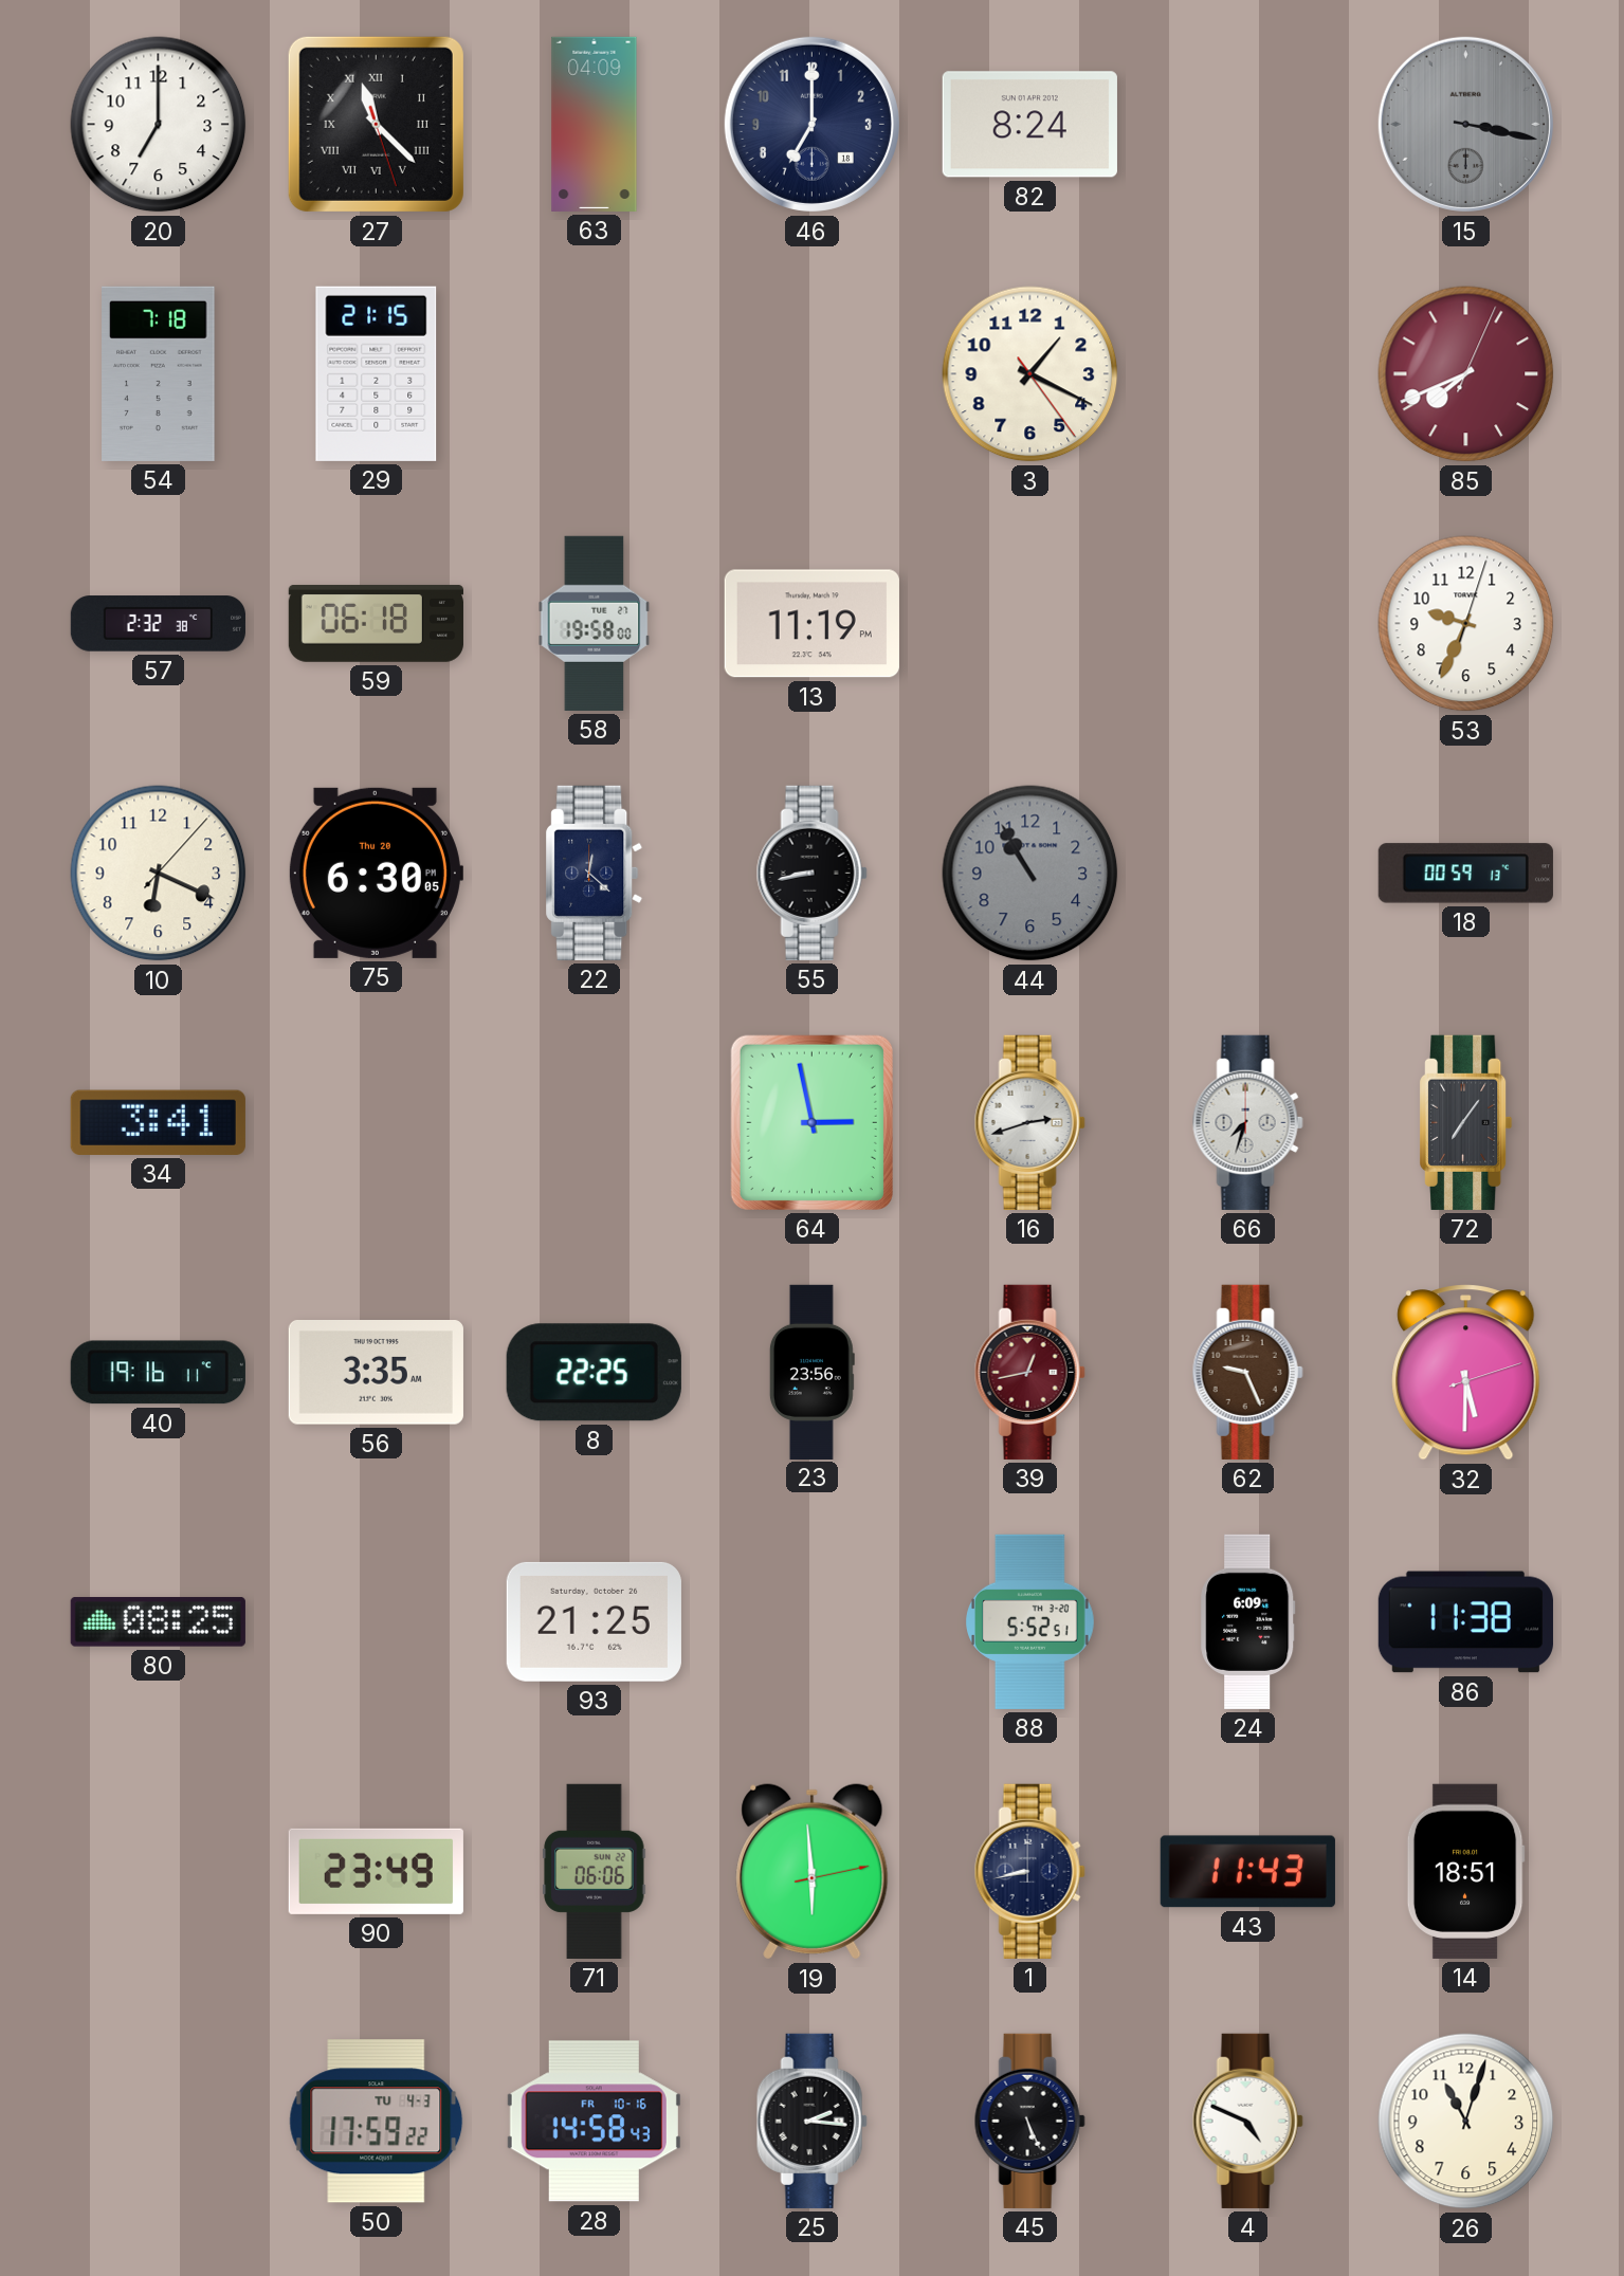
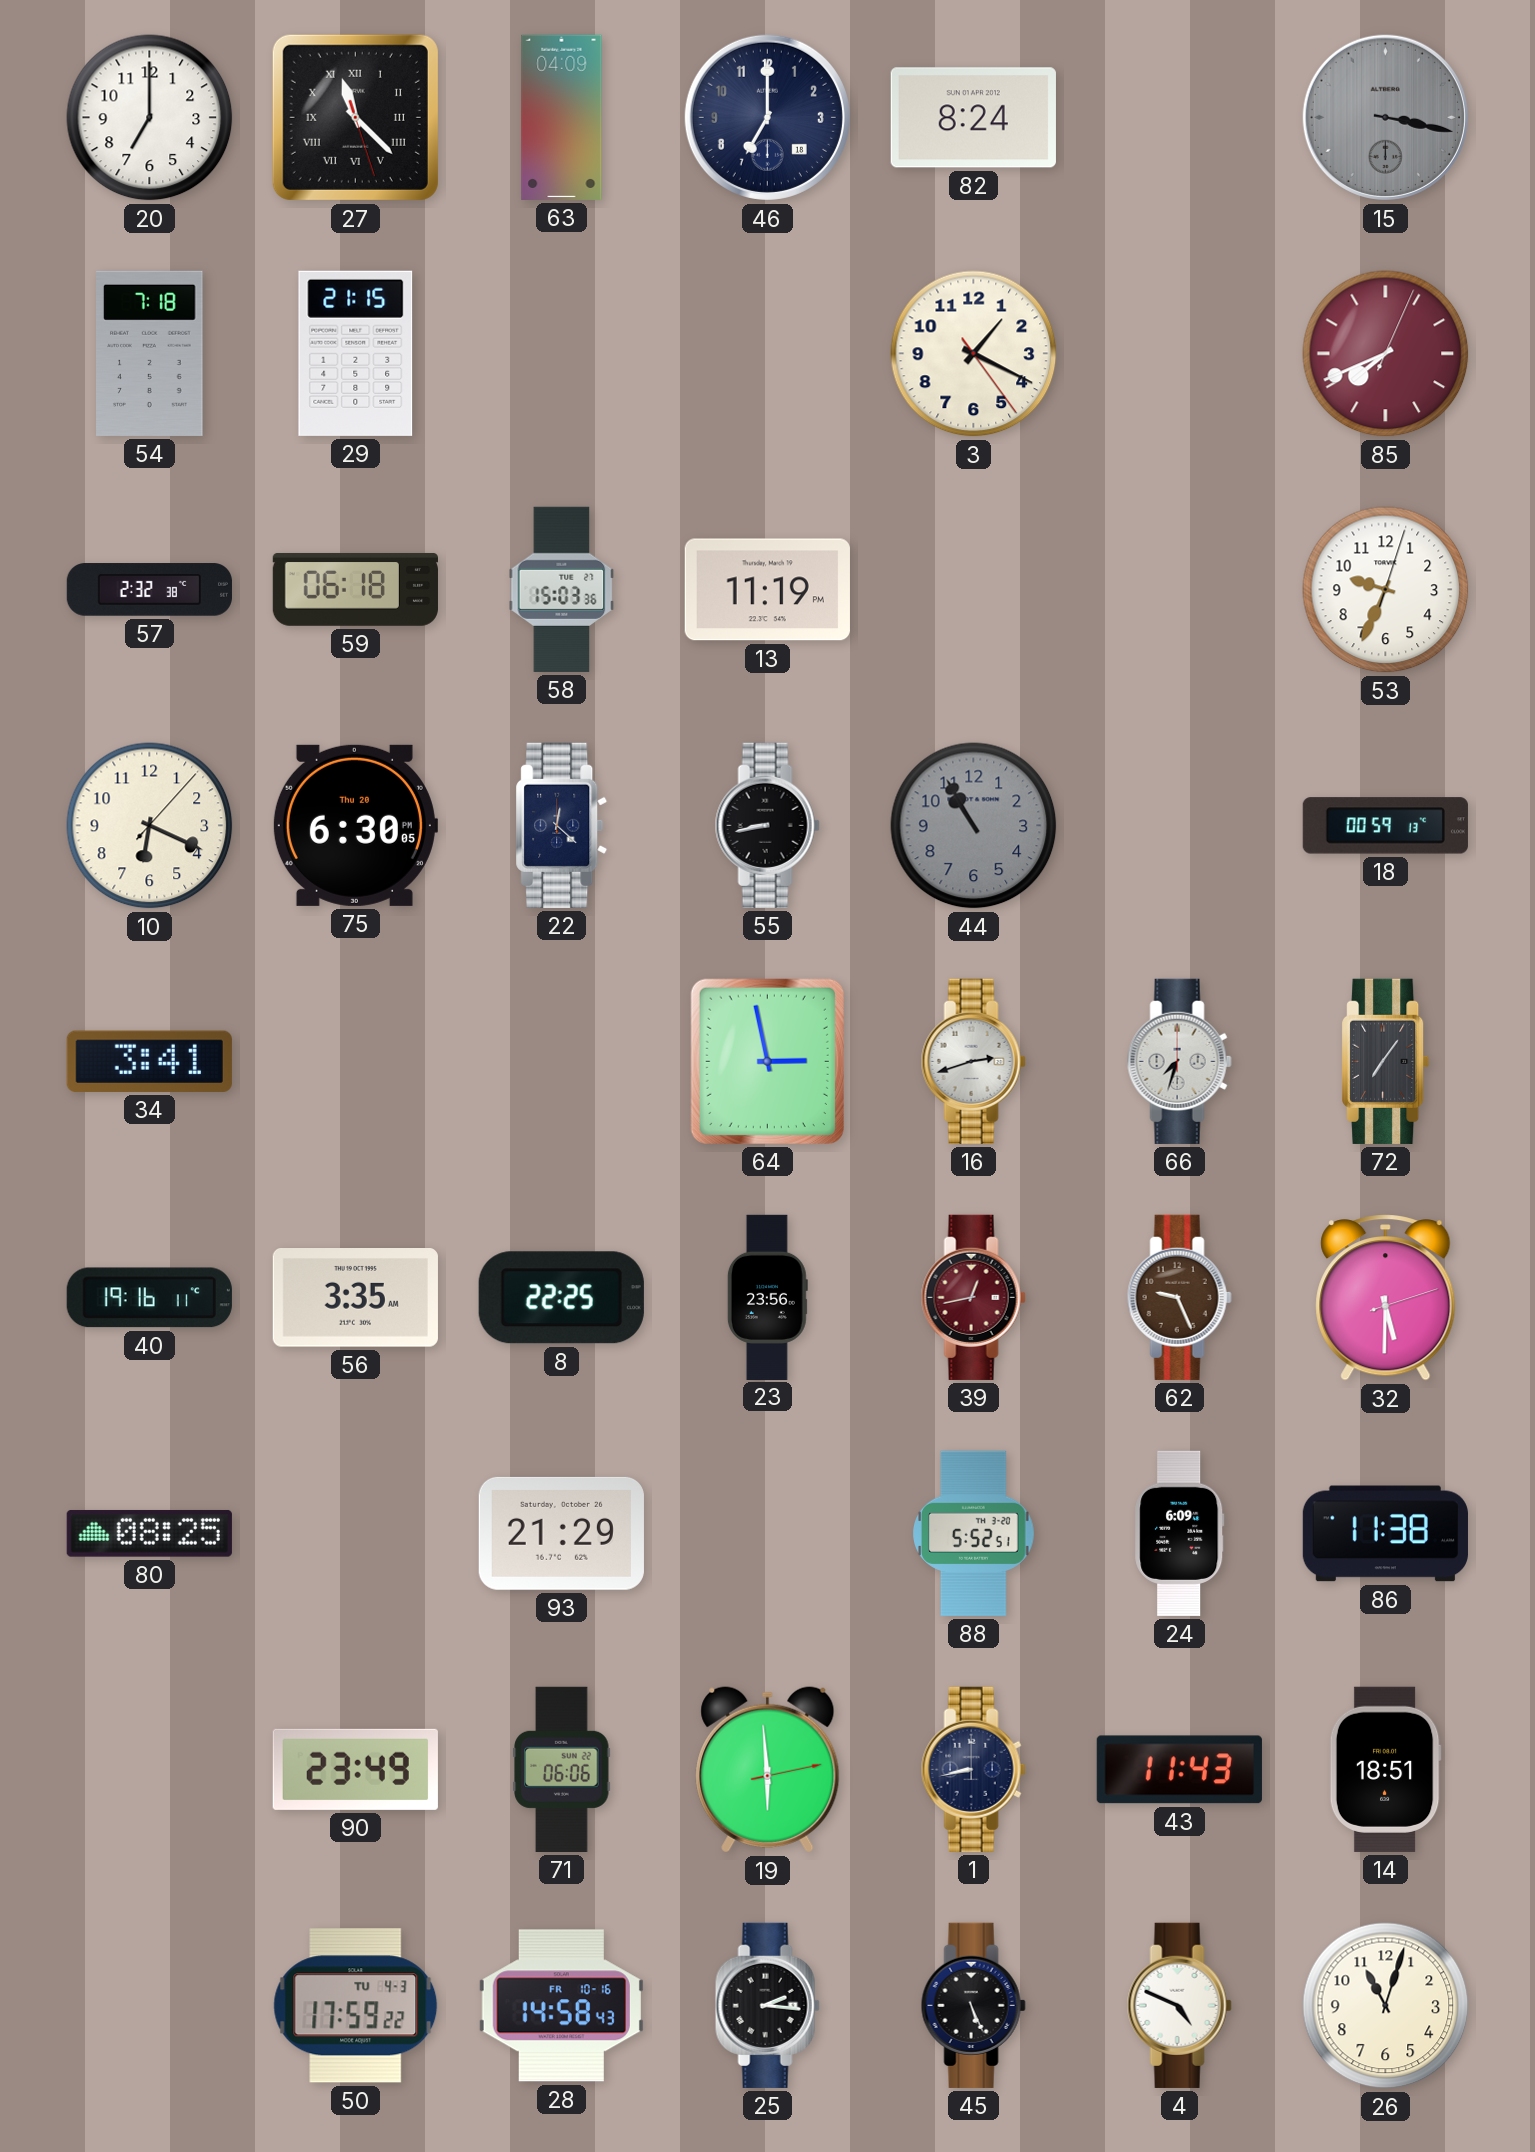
58: 19:58 -> 15:03 (562, 589)
93: 21:25 -> 21:29 (561, 1533)
